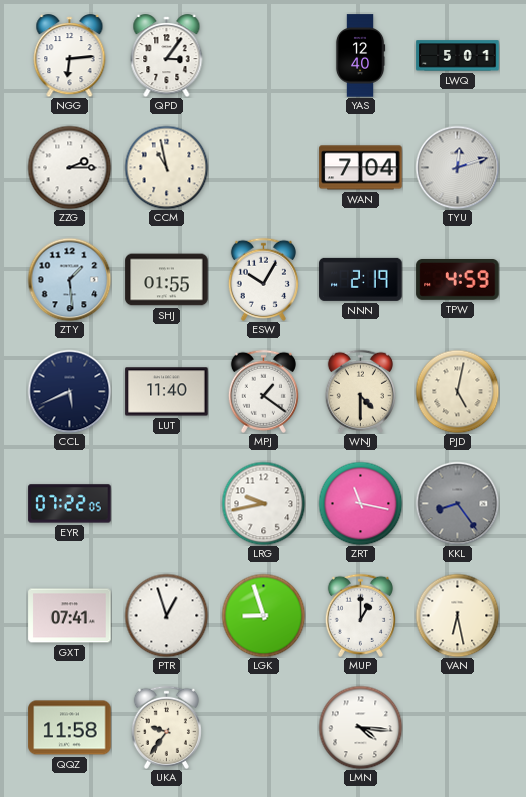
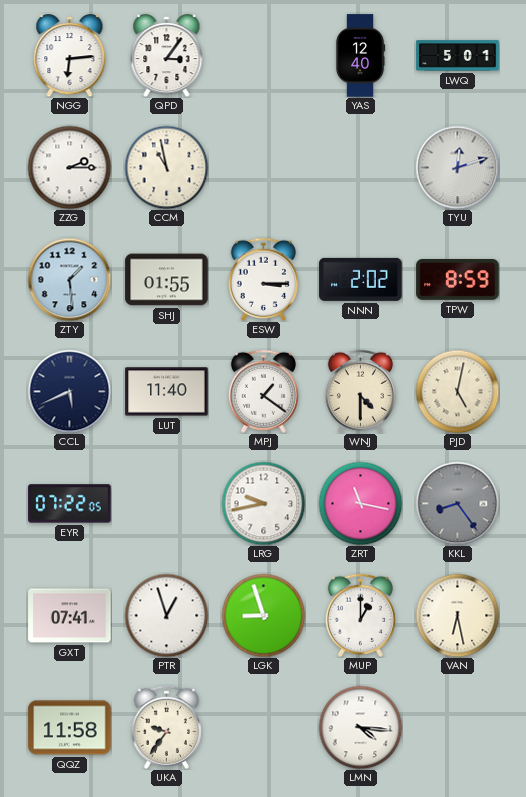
WAN: 7:04 -> none (361, 168)
ESW: 10:05 -> 3:15 (263, 279)
NNN: 2:19 -> 2:02 (361, 279)
TPW: 4:59 -> 8:59 (458, 280)
